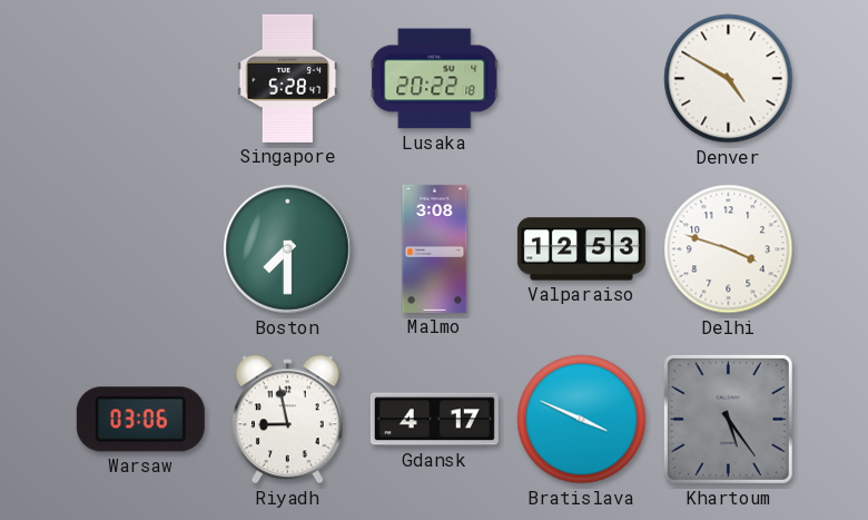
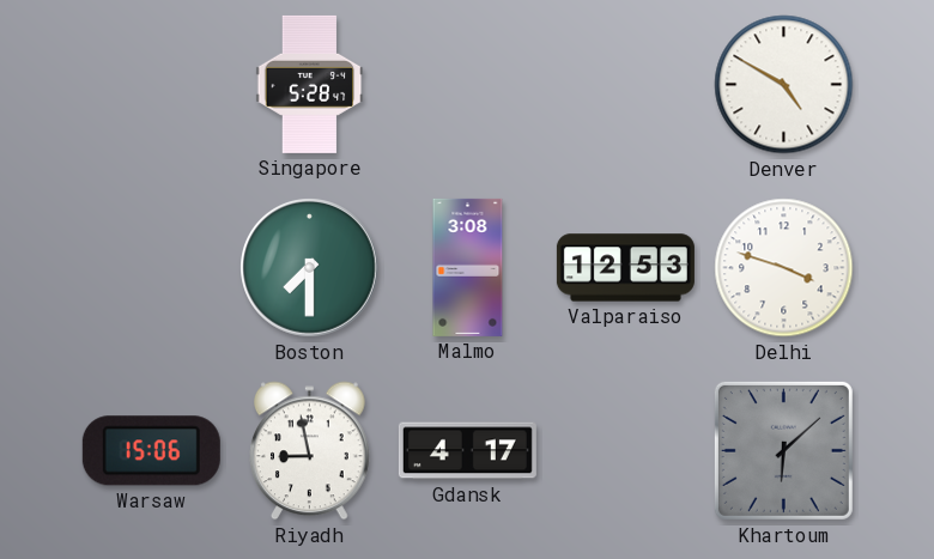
Lusaka: 20:22 -> none (435, 79)
Warsaw: 03:06 -> 15:06 (151, 451)
Bratislava: 3:49 -> none (582, 420)
Khartoum: 5:24 -> 6:08 (783, 450)
